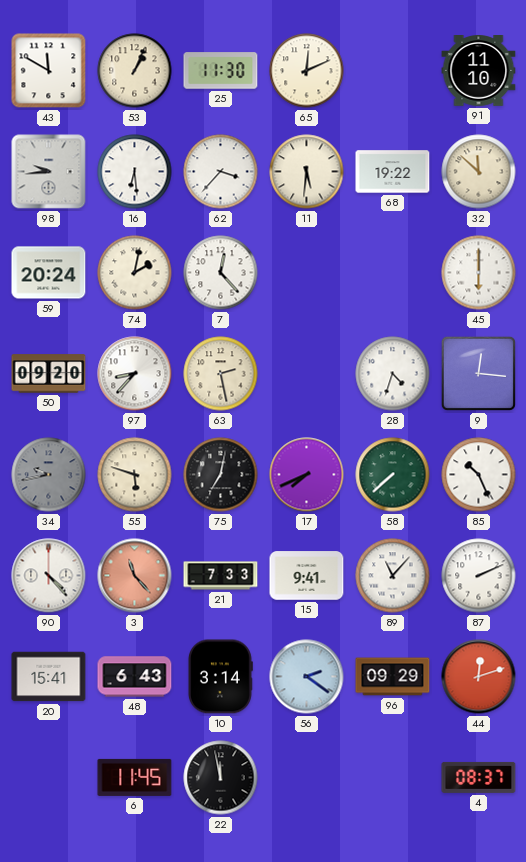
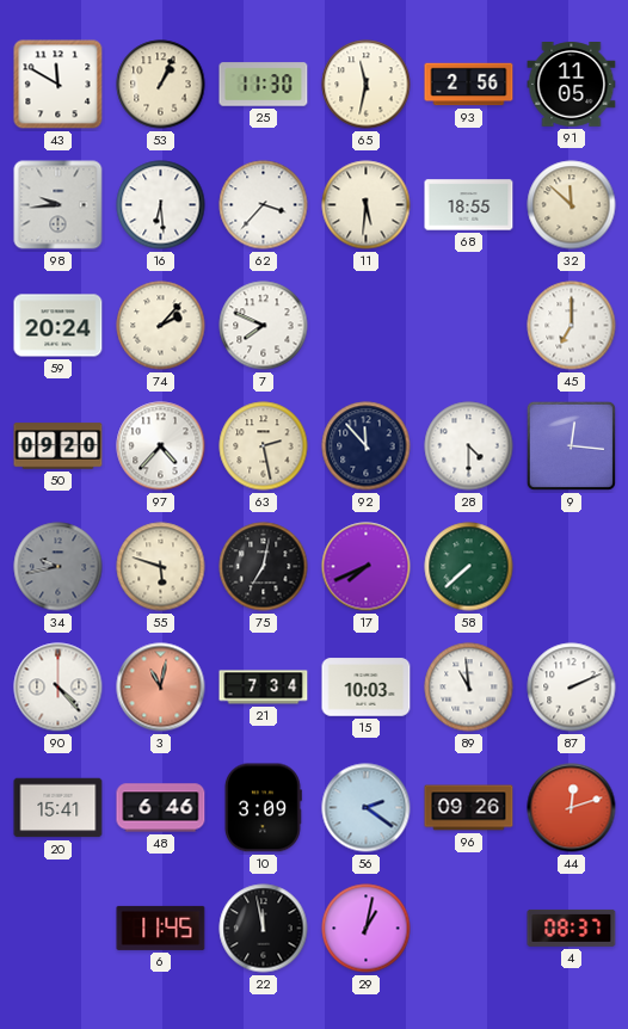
65: 12:11 -> 11:32 (367, 85)
93: none -> 2:56 (469, 85)
91: 11:10 -> 11:05 (572, 85)
68: 19:22 -> 18:55 (469, 205)
74: 2:02 -> 2:07 (161, 326)
7: 12:23 -> 7:49 (264, 326)
45: 6:00 -> 7:00 (572, 326)
97: 8:37 -> 4:37 (161, 446)
92: none -> 11:53 (367, 446)
28: 4:33 -> 4:30 (469, 446)
85: 10:26 -> none (479, 475)
3: 11:23 -> 11:02 (161, 688)
21: 7:33 -> 7:34 (264, 688)
15: 9:41 -> 10:03 (367, 688)
89: 11:07 -> 10:59 (469, 688)
48: 6:43 -> 6:46 (161, 808)
10: 3:14 -> 3:09 (264, 808)
96: 09:29 -> 09:26 (469, 808)
29: none -> 1:02 (367, 929)
